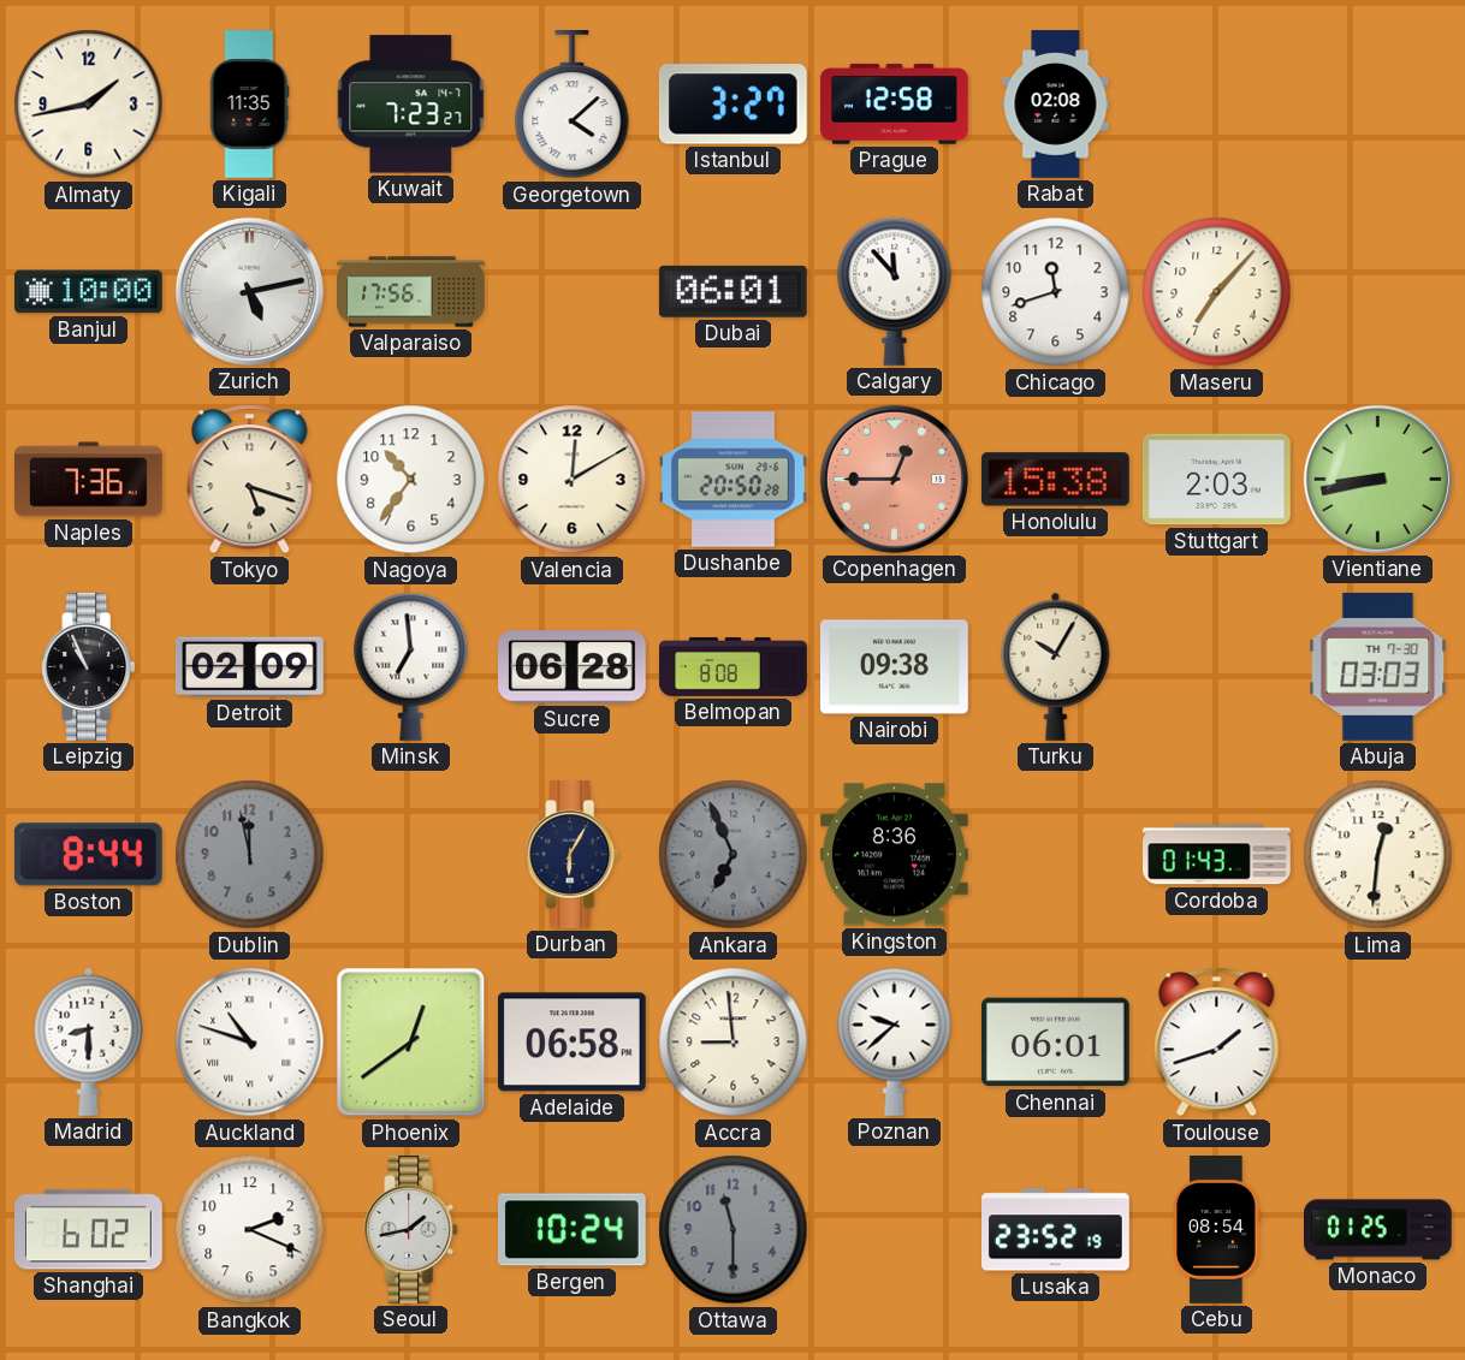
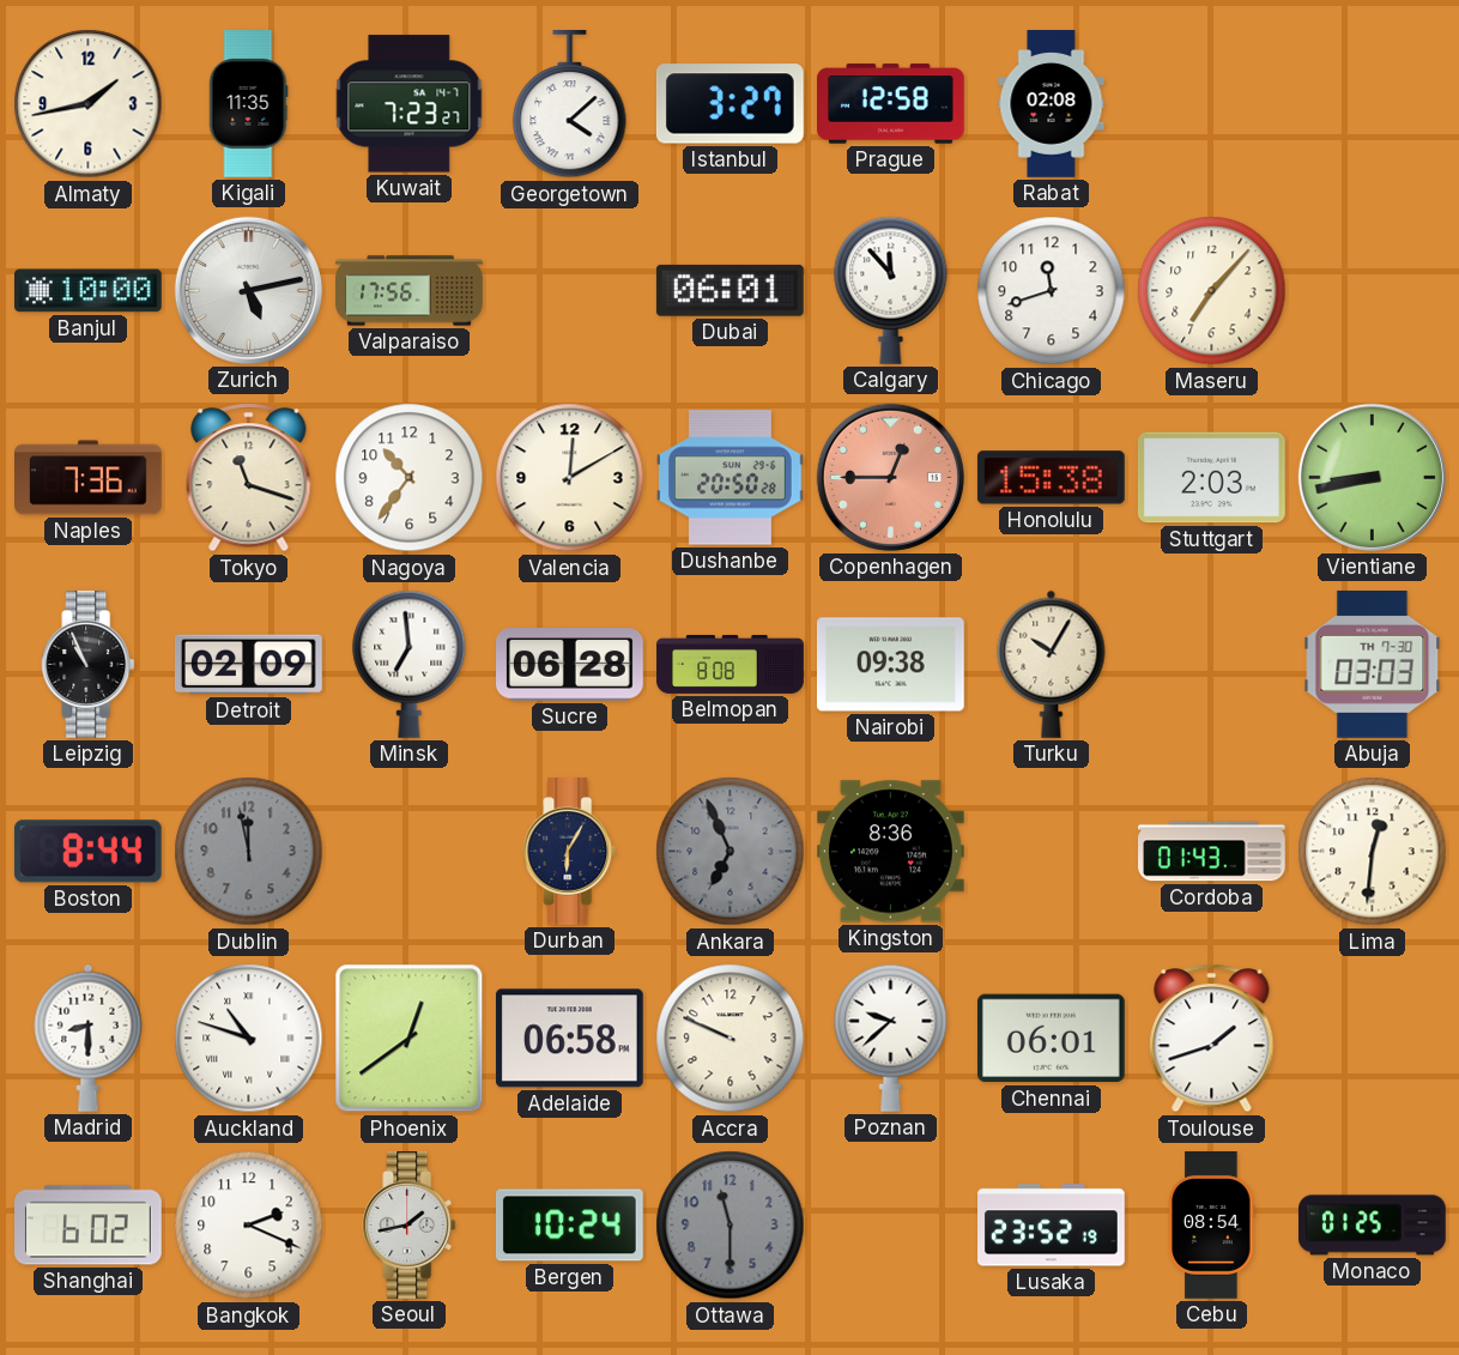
Tokyo: 5:18 -> 11:18 (249, 478)
Accra: 8:59 -> 9:49 (731, 1039)
